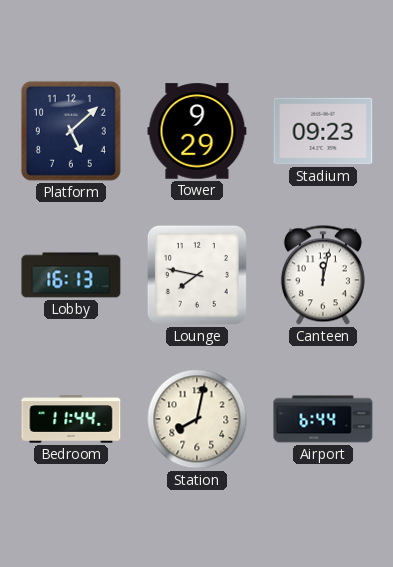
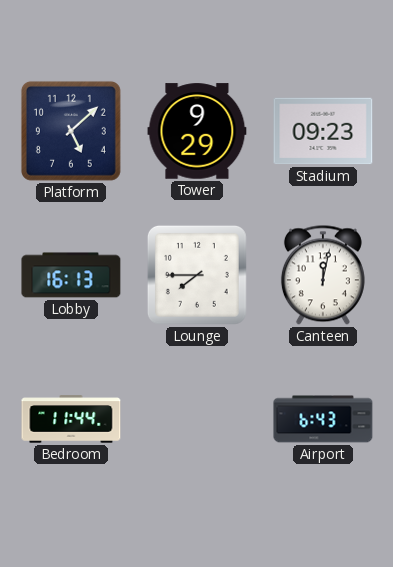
Lounge: 7:47 -> 7:45 (197, 275)
Station: 8:02 -> none (197, 419)
Airport: 6:44 -> 6:43 (323, 419)
